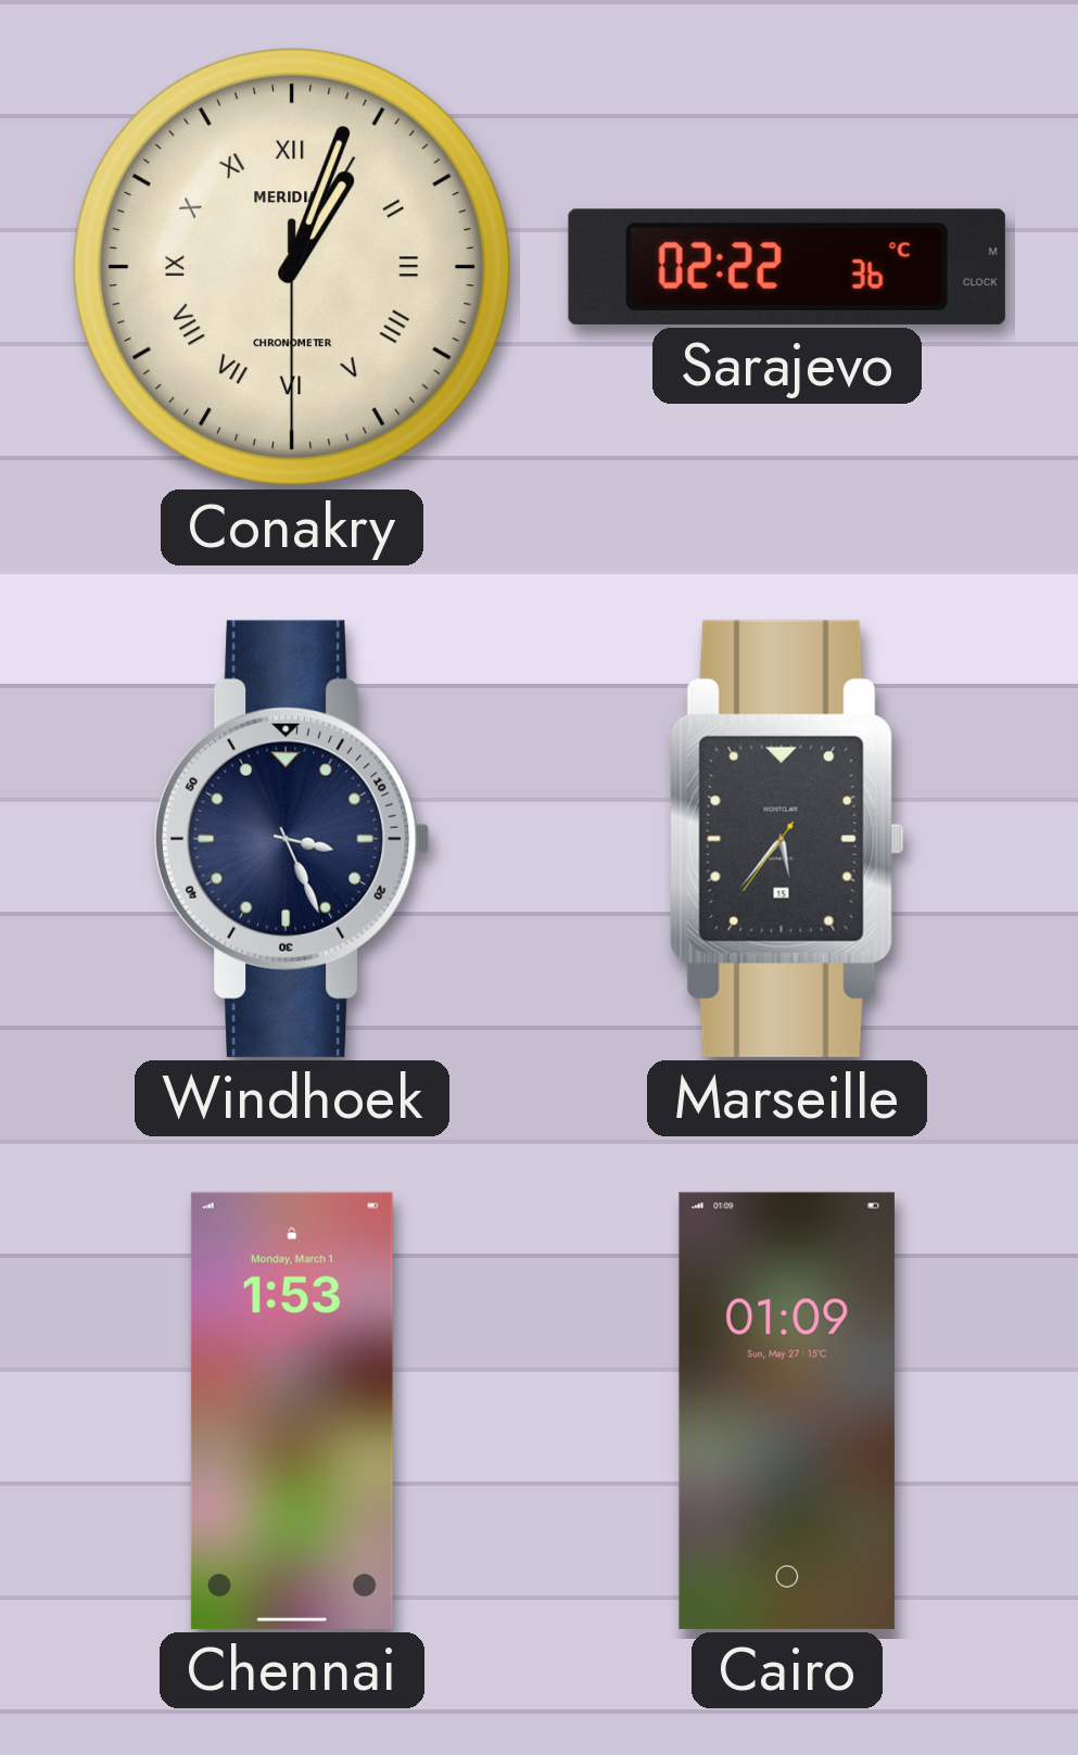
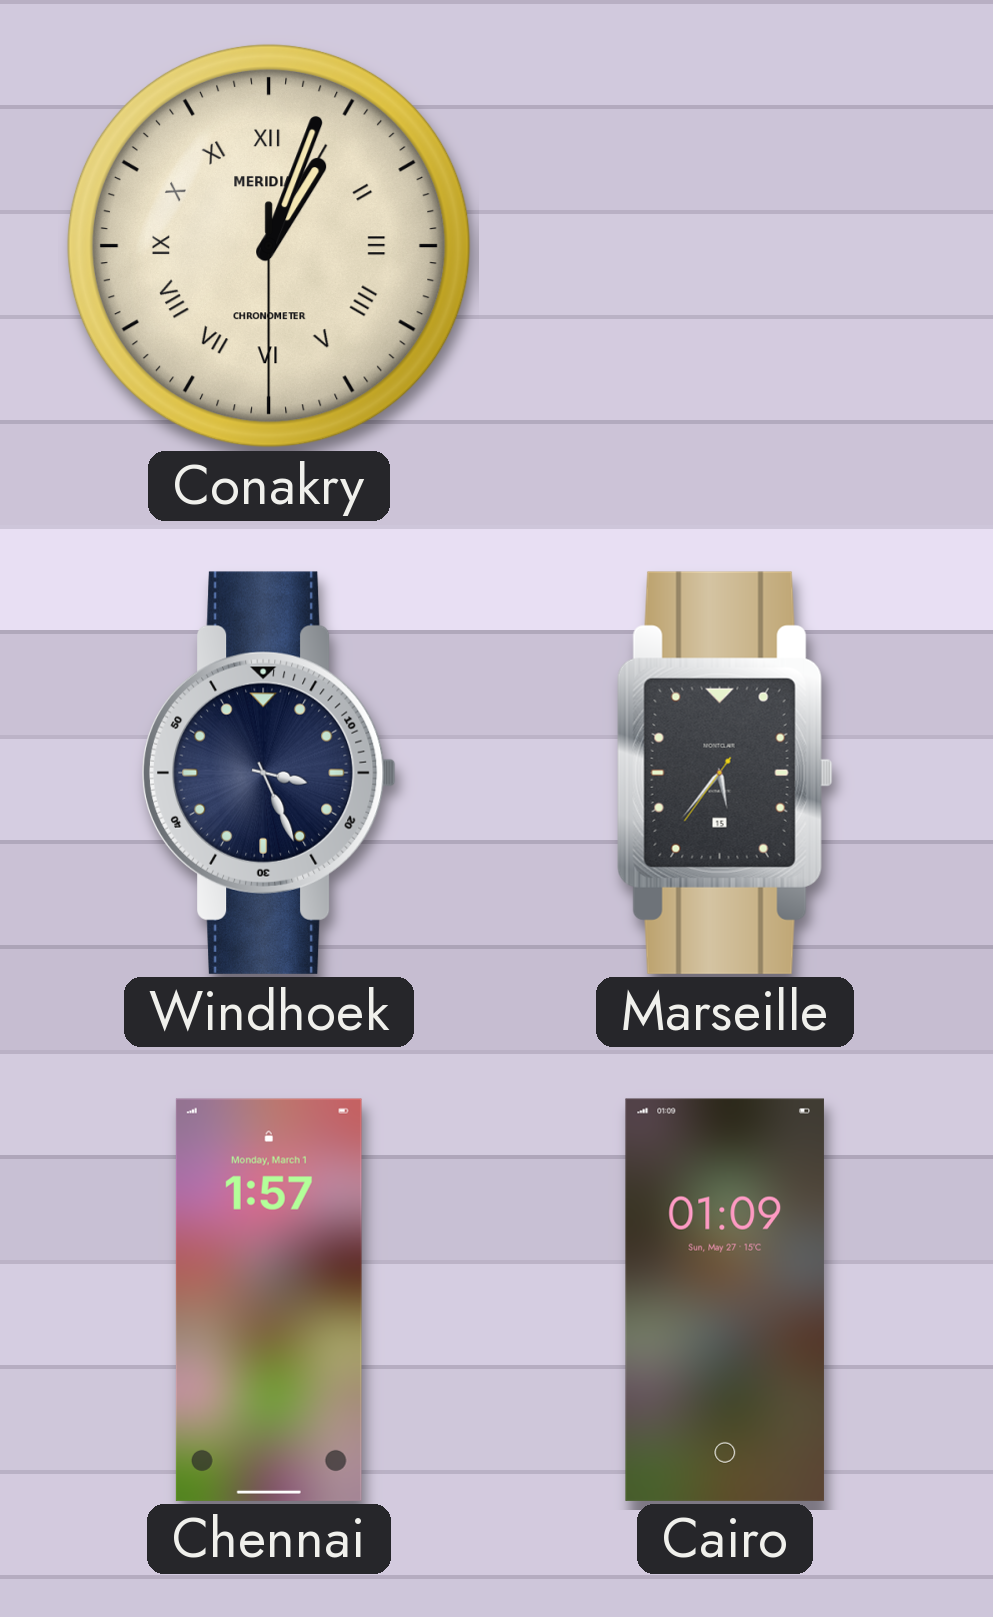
Sarajevo: 02:22 -> none (787, 267)
Chennai: 1:53 -> 1:57 (269, 1300)
